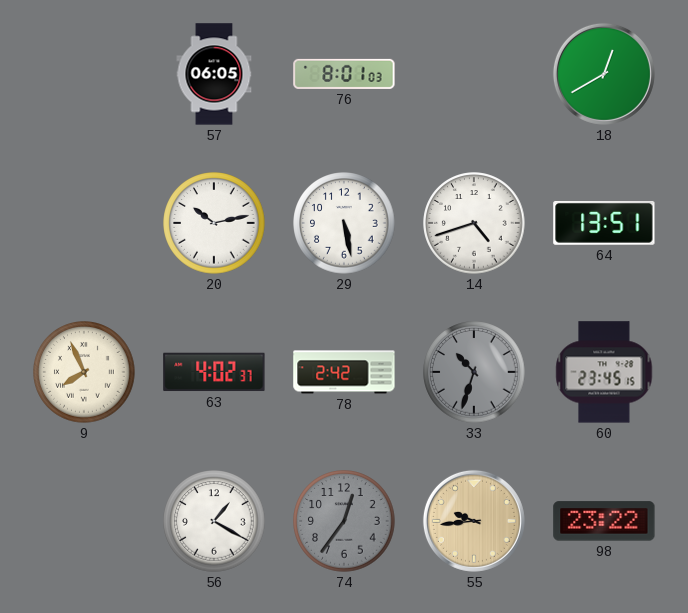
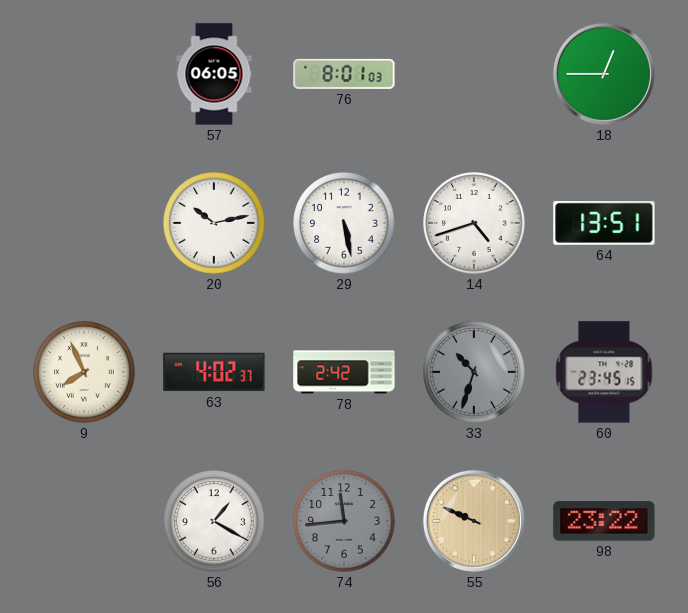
18: 12:40 -> 12:45 (604, 74)
74: 12:36 -> 11:44 (344, 521)
55: 9:44 -> 9:49 (474, 521)
